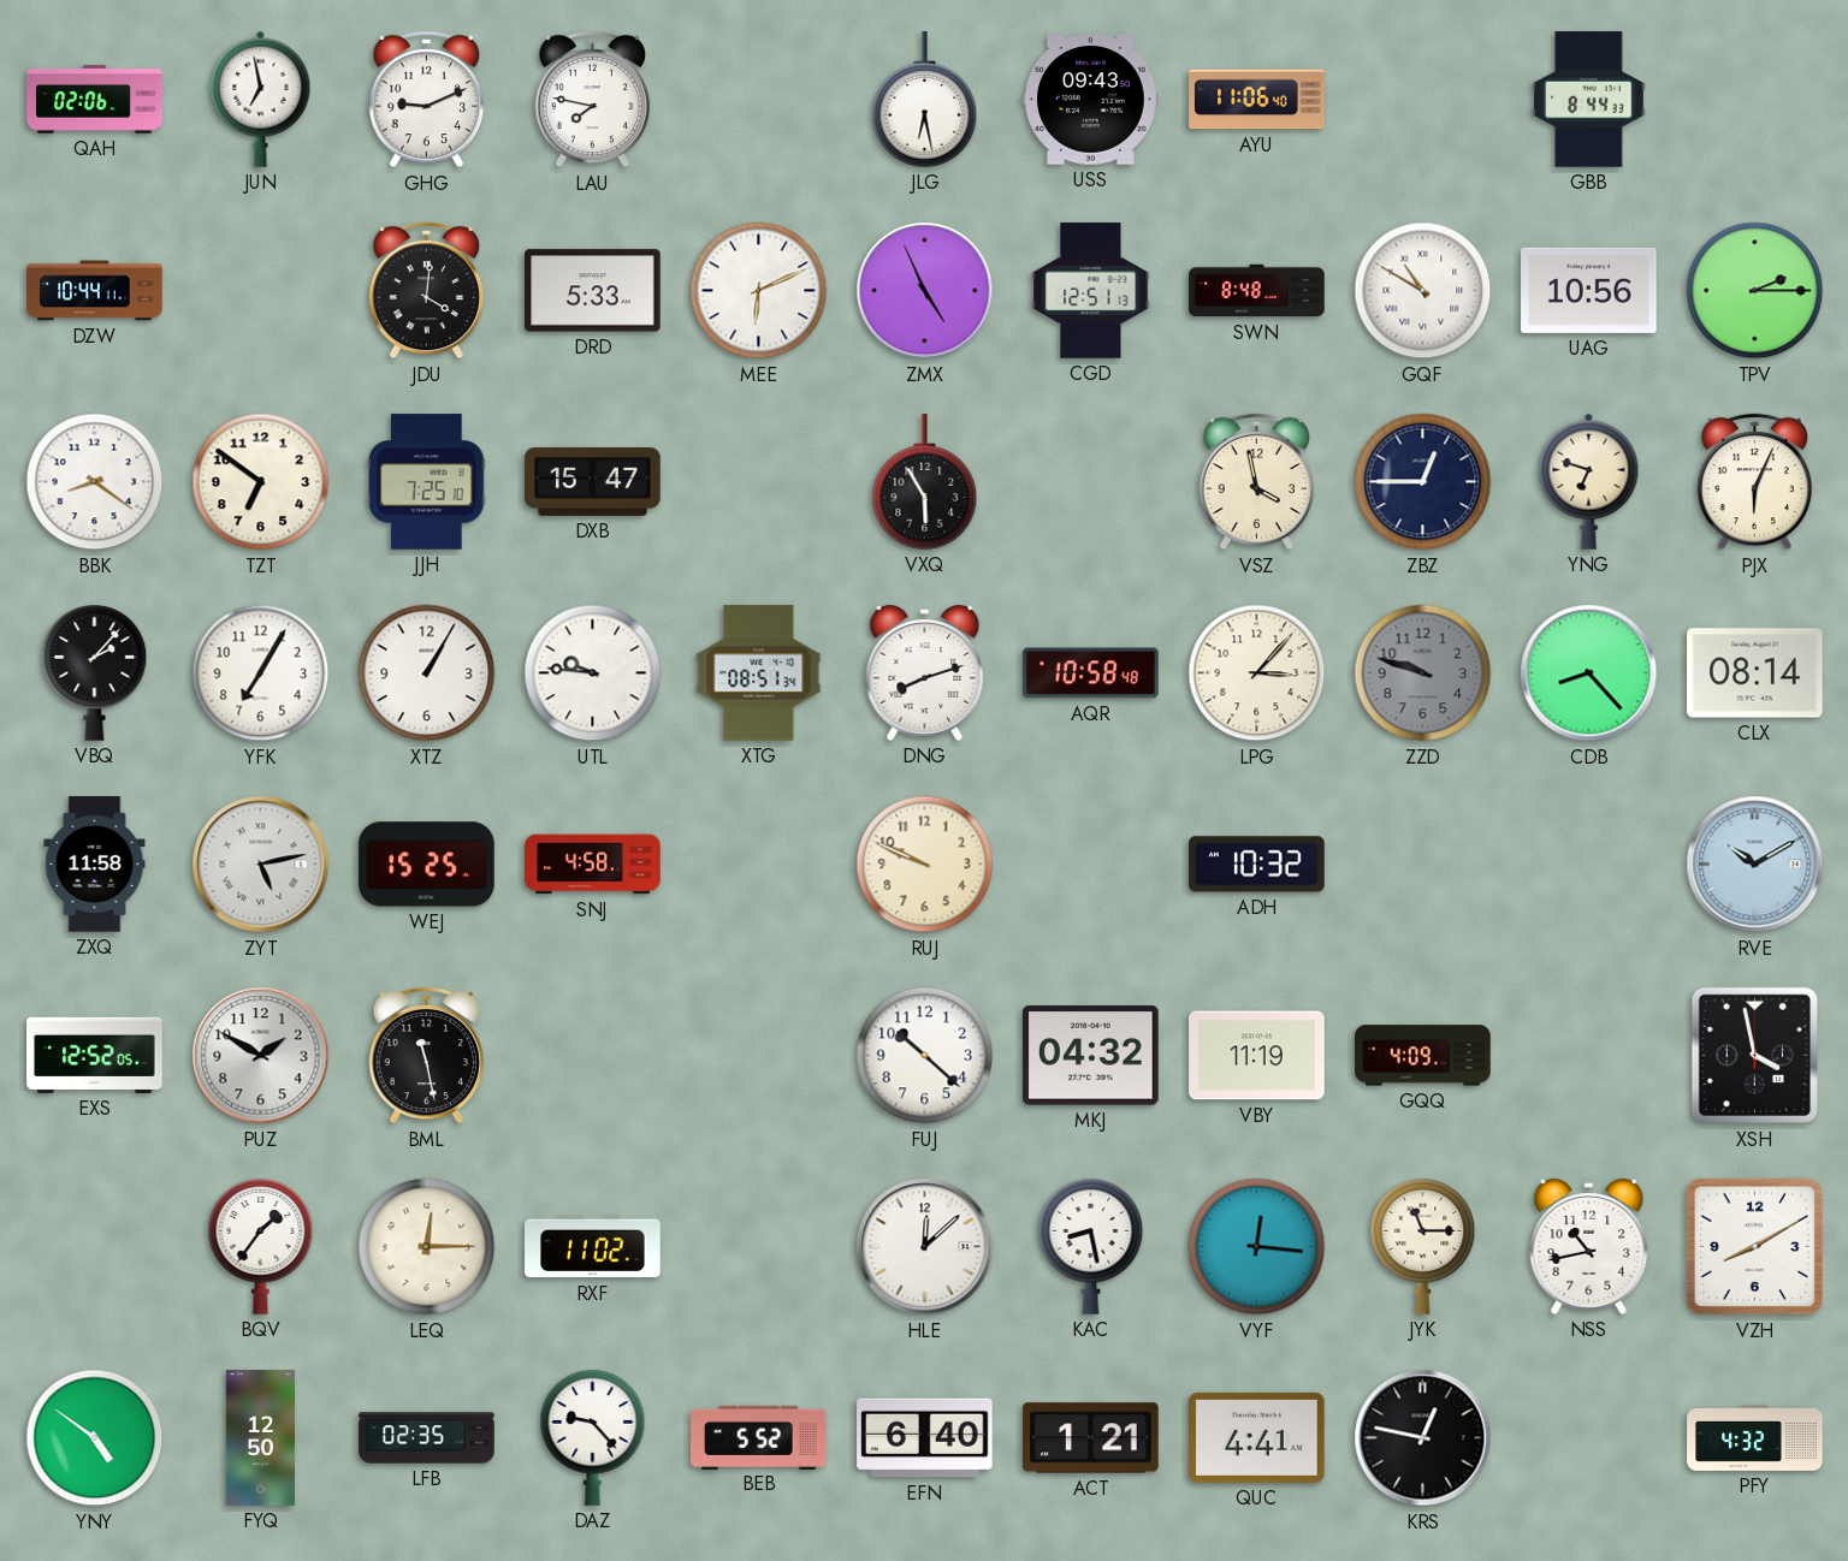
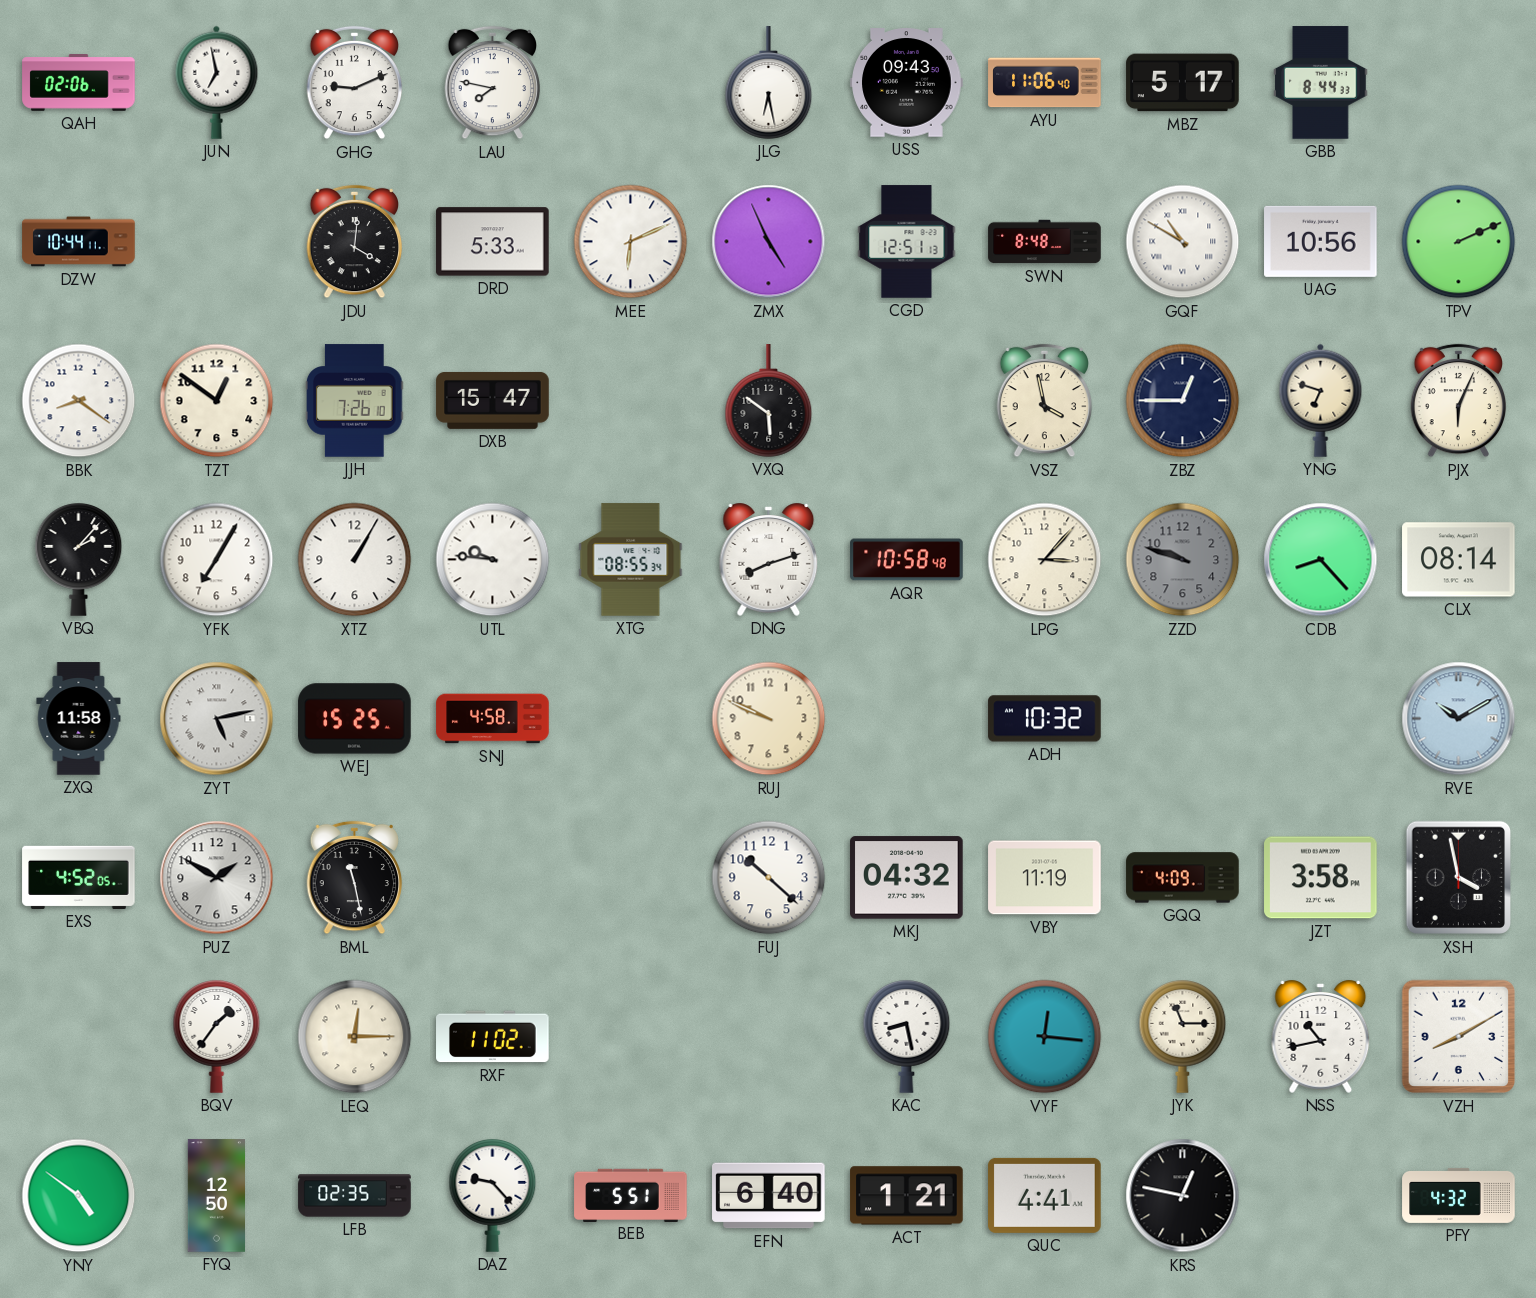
MBZ: none -> 5:17 (1183, 83)
TPV: 2:15 -> 2:11 (1459, 242)
TZT: 6:51 -> 12:51 (217, 401)
JJH: 7:25 -> 7:26 (355, 401)
VXQ: 5:55 -> 5:51 (769, 401)
XTG: 08:51 -> 08:55 (631, 560)
EXS: 12:52 -> 4:52 (79, 877)
JZT: none -> 3:58 (1321, 878)
HLE: 12:08 -> none (925, 1247)
BEB: 5:52 -> 5:51 (631, 1195)
